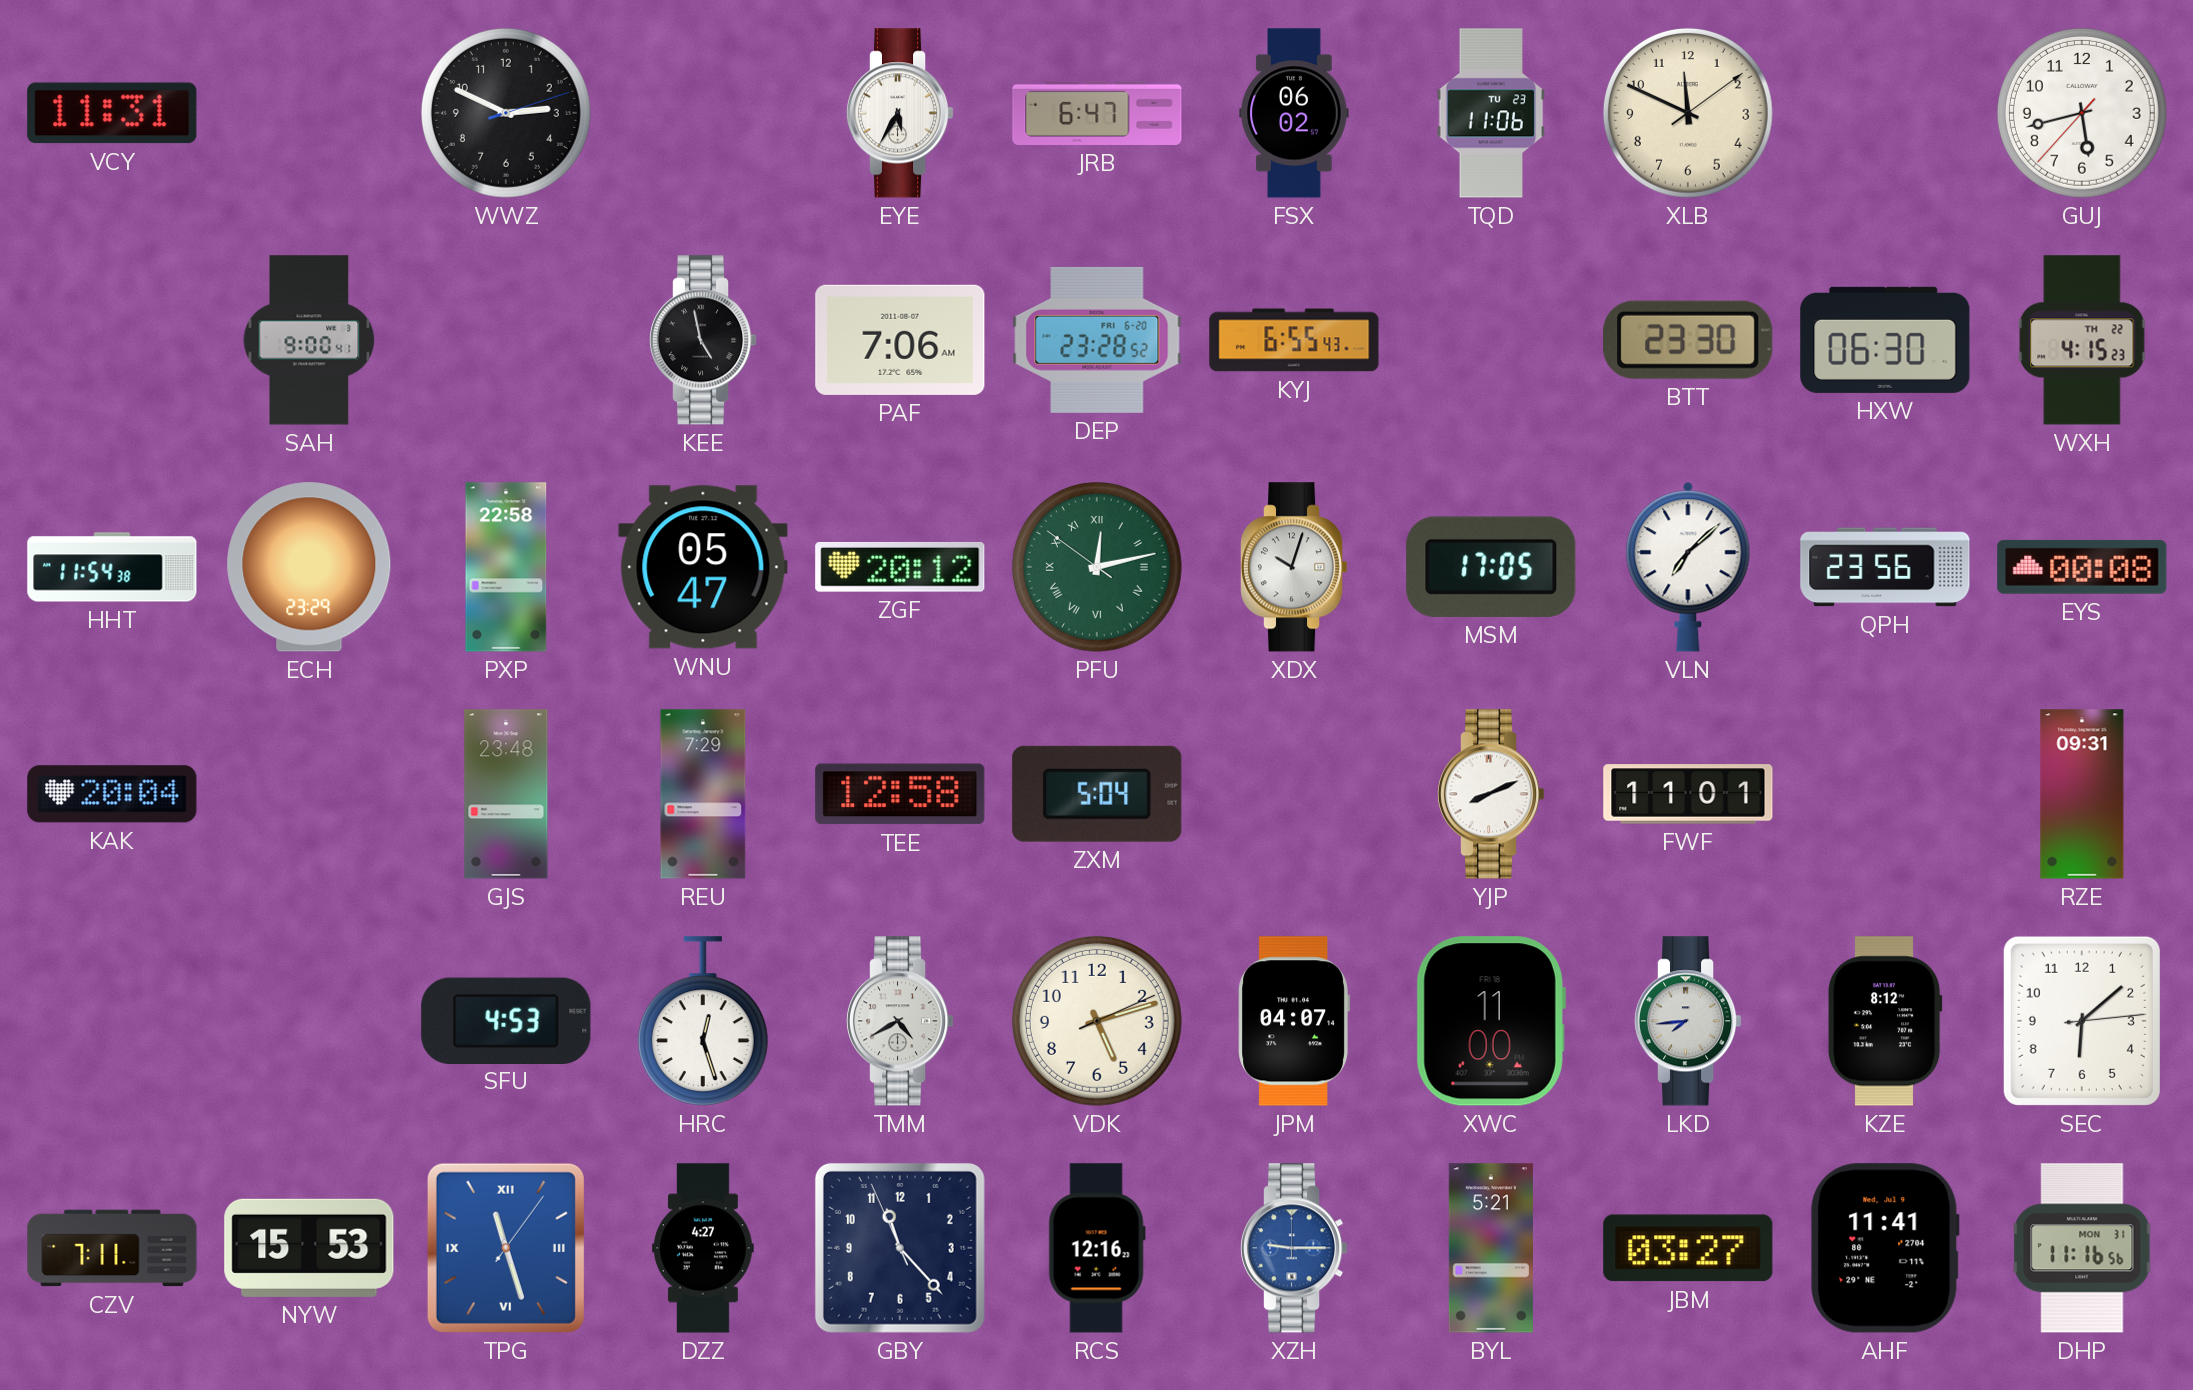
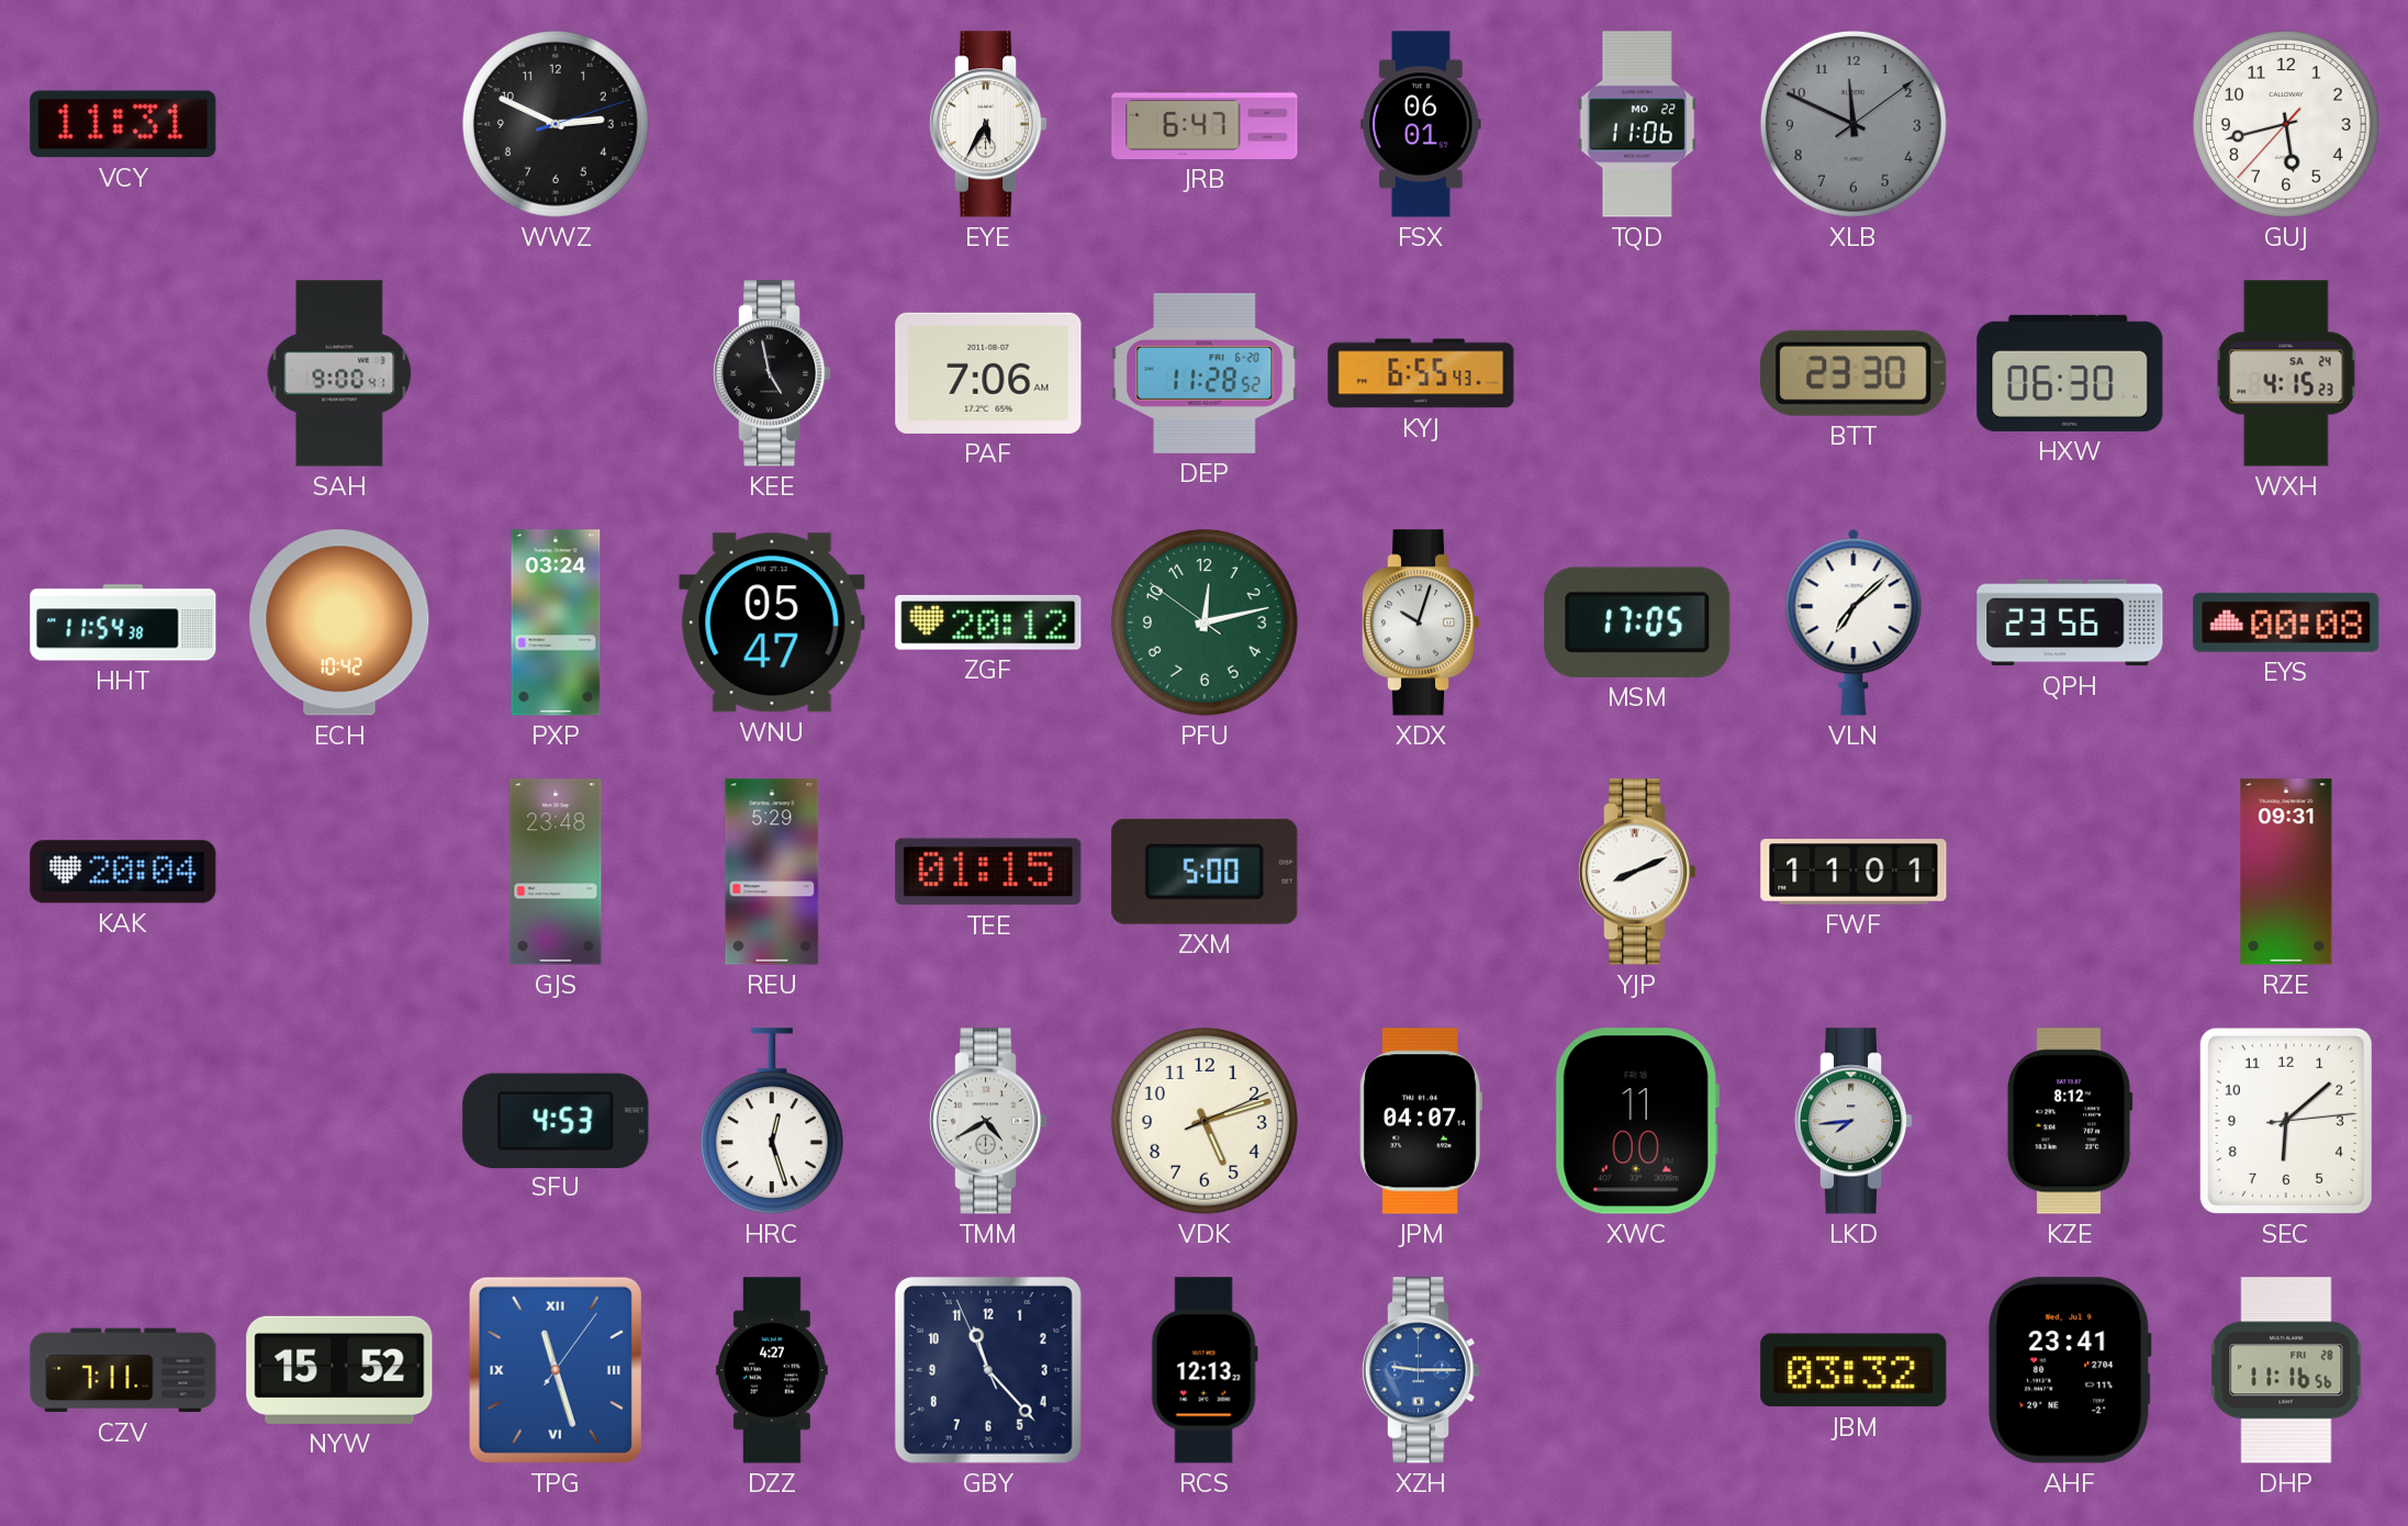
FSX: 06:02 -> 06:01 (1421, 124)
TQD date: TU 23 -> MO 22 (1637, 124)
XLB dial: cream -> grey (1853, 124)
DEP: 23:28 -> 11:28 (1205, 373)
WXH date: TH 22 -> SA 24 (2286, 373)
ECH: 23:29 -> 10:42 (339, 622)
PXP: 22:58 -> 03:24 (556, 622)
PFU numerals: Roman -> Arabic (1205, 622)
REU: 7:29 -> 5:29 (772, 872)
TEE: 12:58 -> 01:15 (988, 872)
ZXM: 5:04 -> 5:00 (1205, 872)
NYW: 15:53 -> 15:52 (339, 1370)
RCS: 12:16 -> 12:13 (1205, 1370)
BYL: 5:21 -> none (1491, 1248)
JBM: 03:27 -> 03:32 (1853, 1370)
AHF: 11:41 -> 23:41 (2070, 1370)
DHP date: MON 31 -> FRI 28 (2286, 1370)
